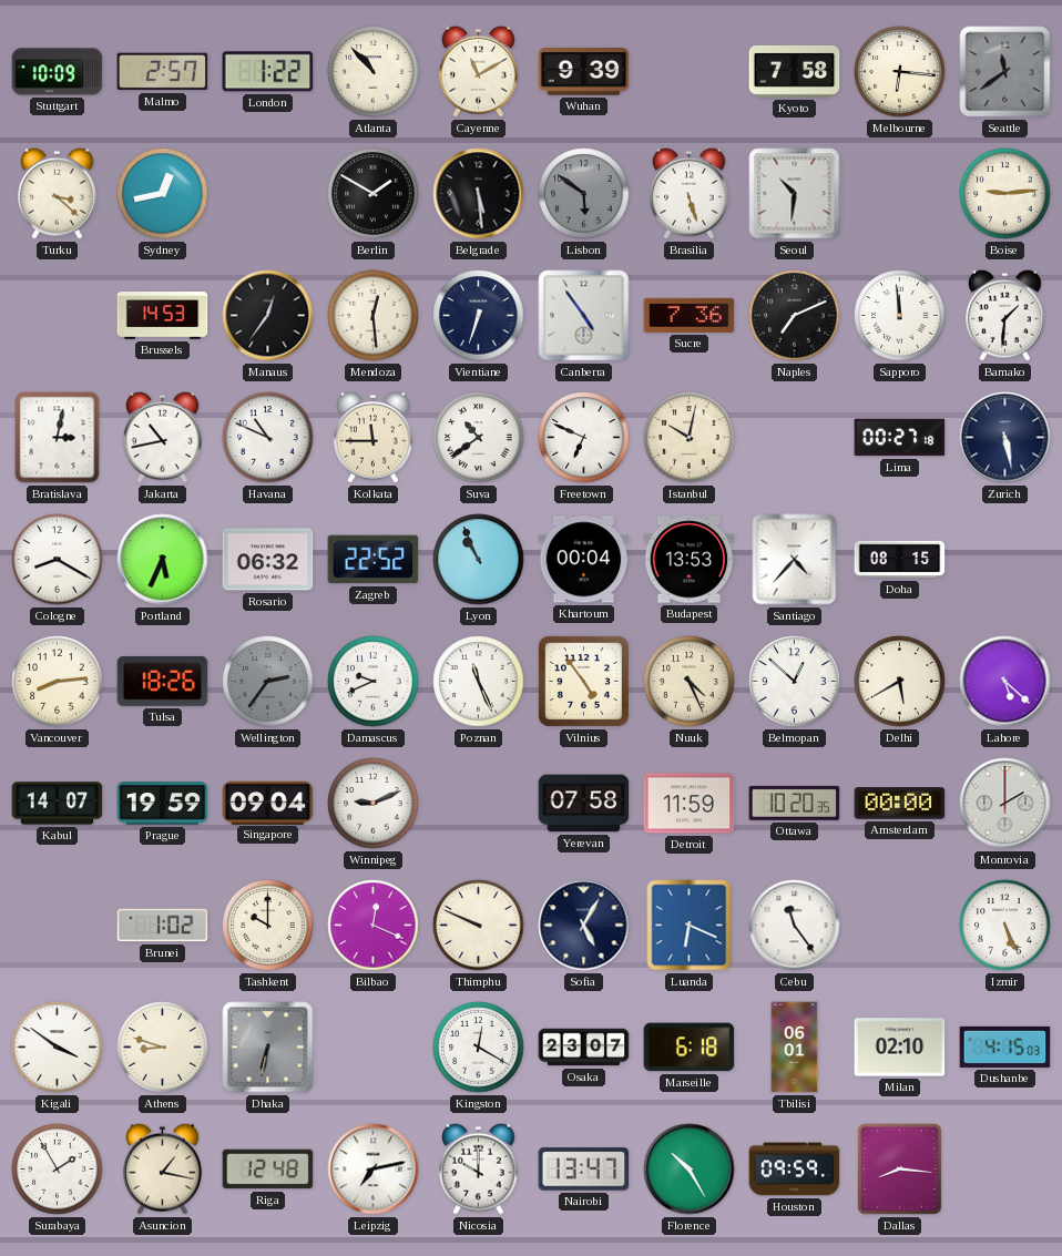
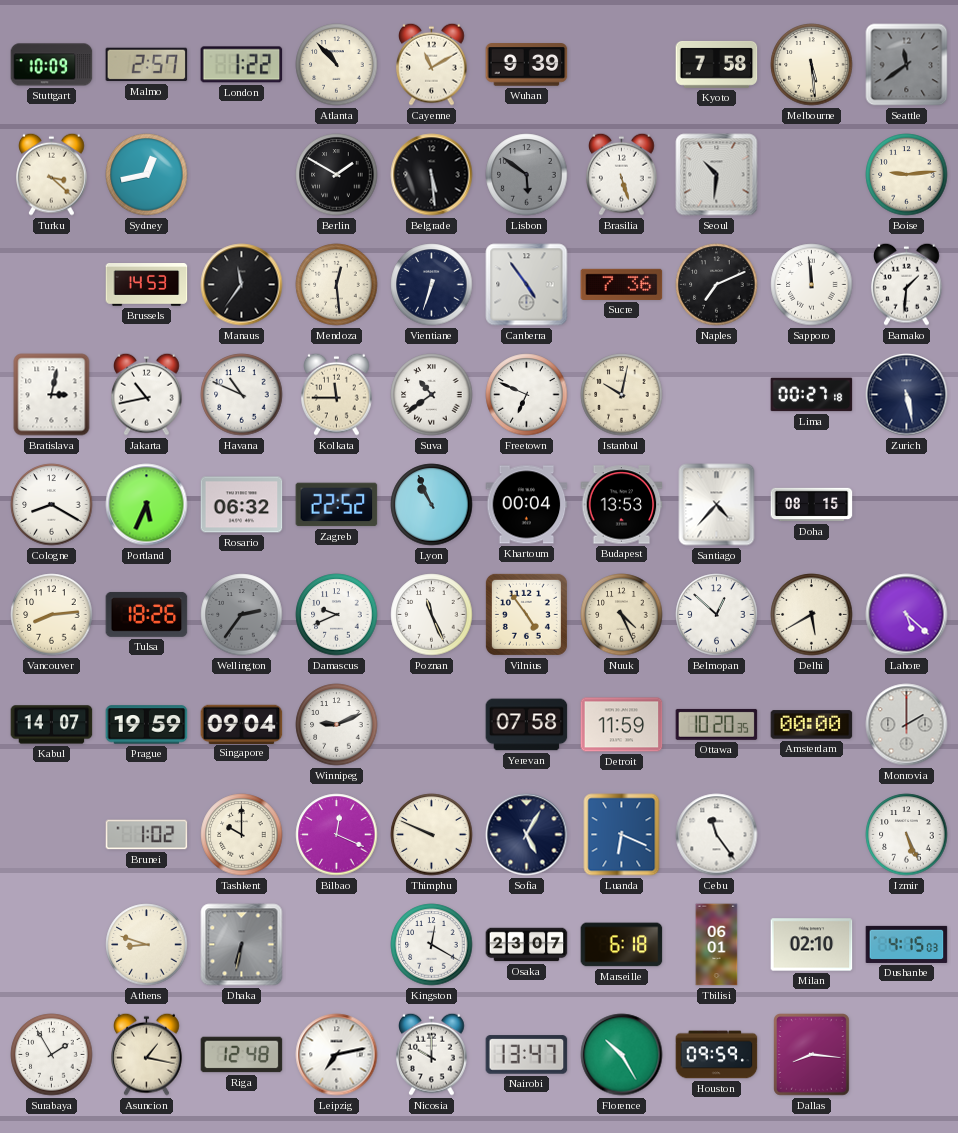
Melbourne: 6:16 -> 5:29 (812, 65)
Manaus: 12:36 -> 11:36 (242, 285)
Kigali: 3:51 -> none (58, 1048)
